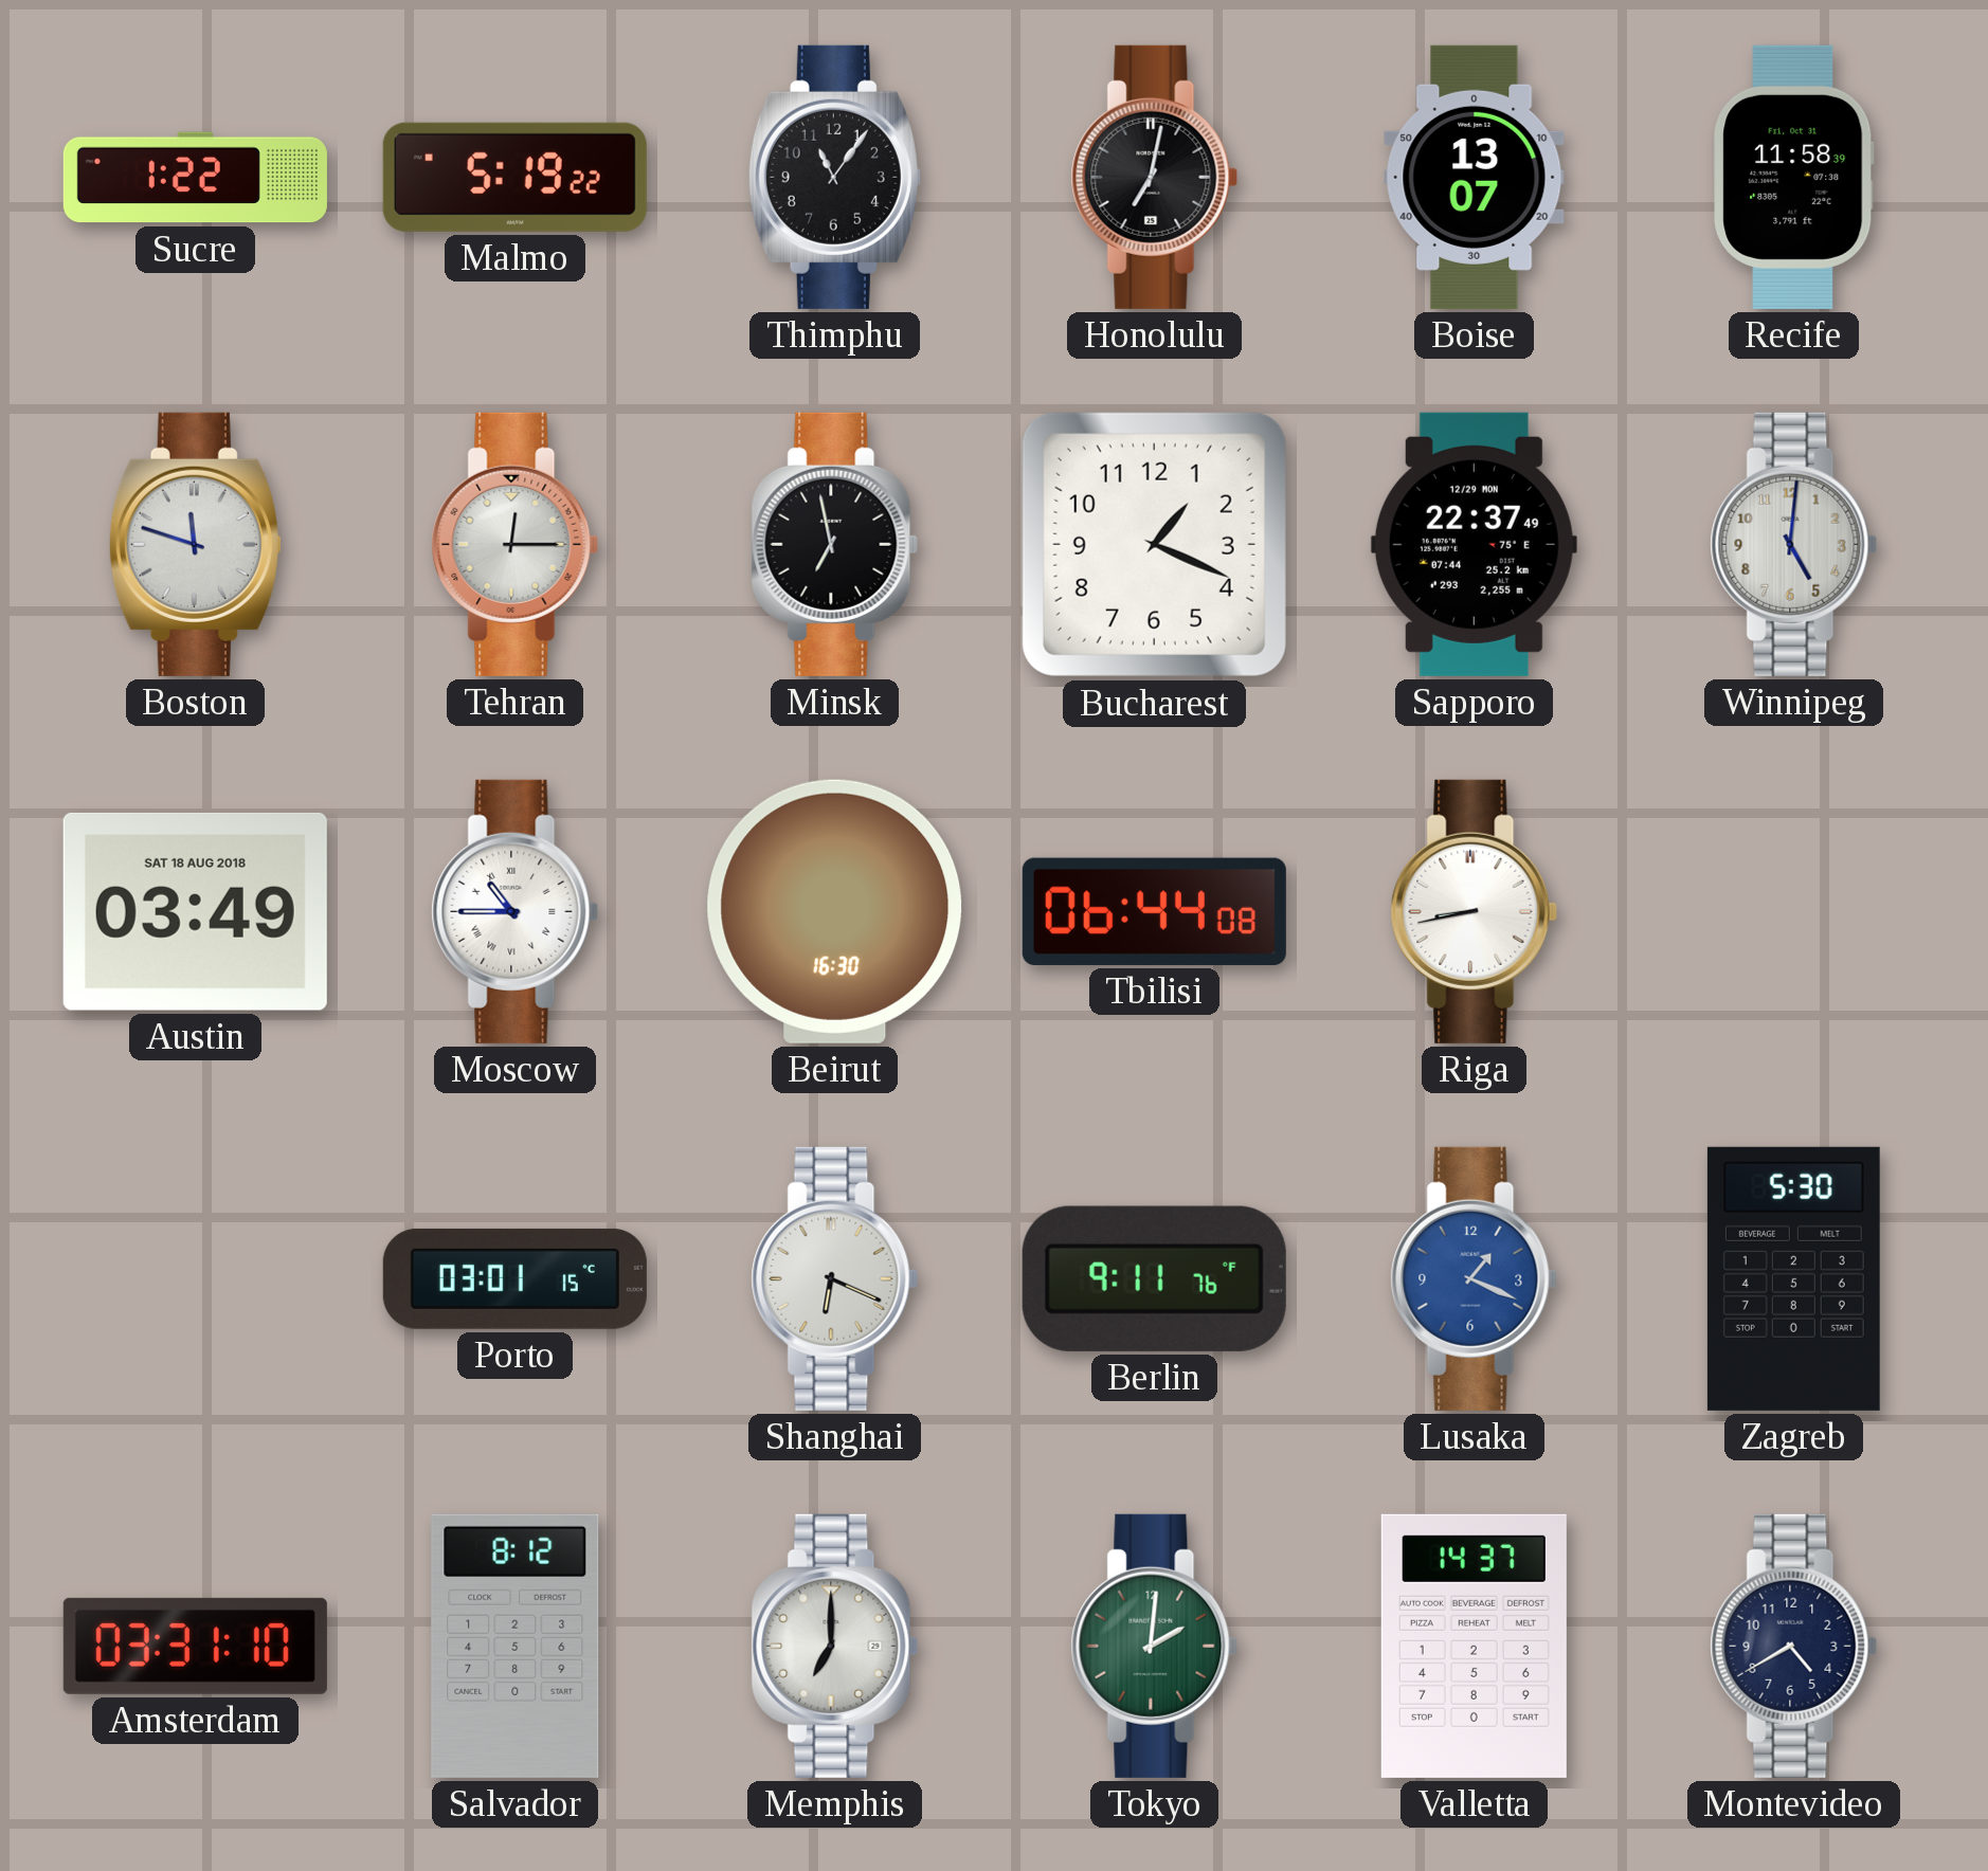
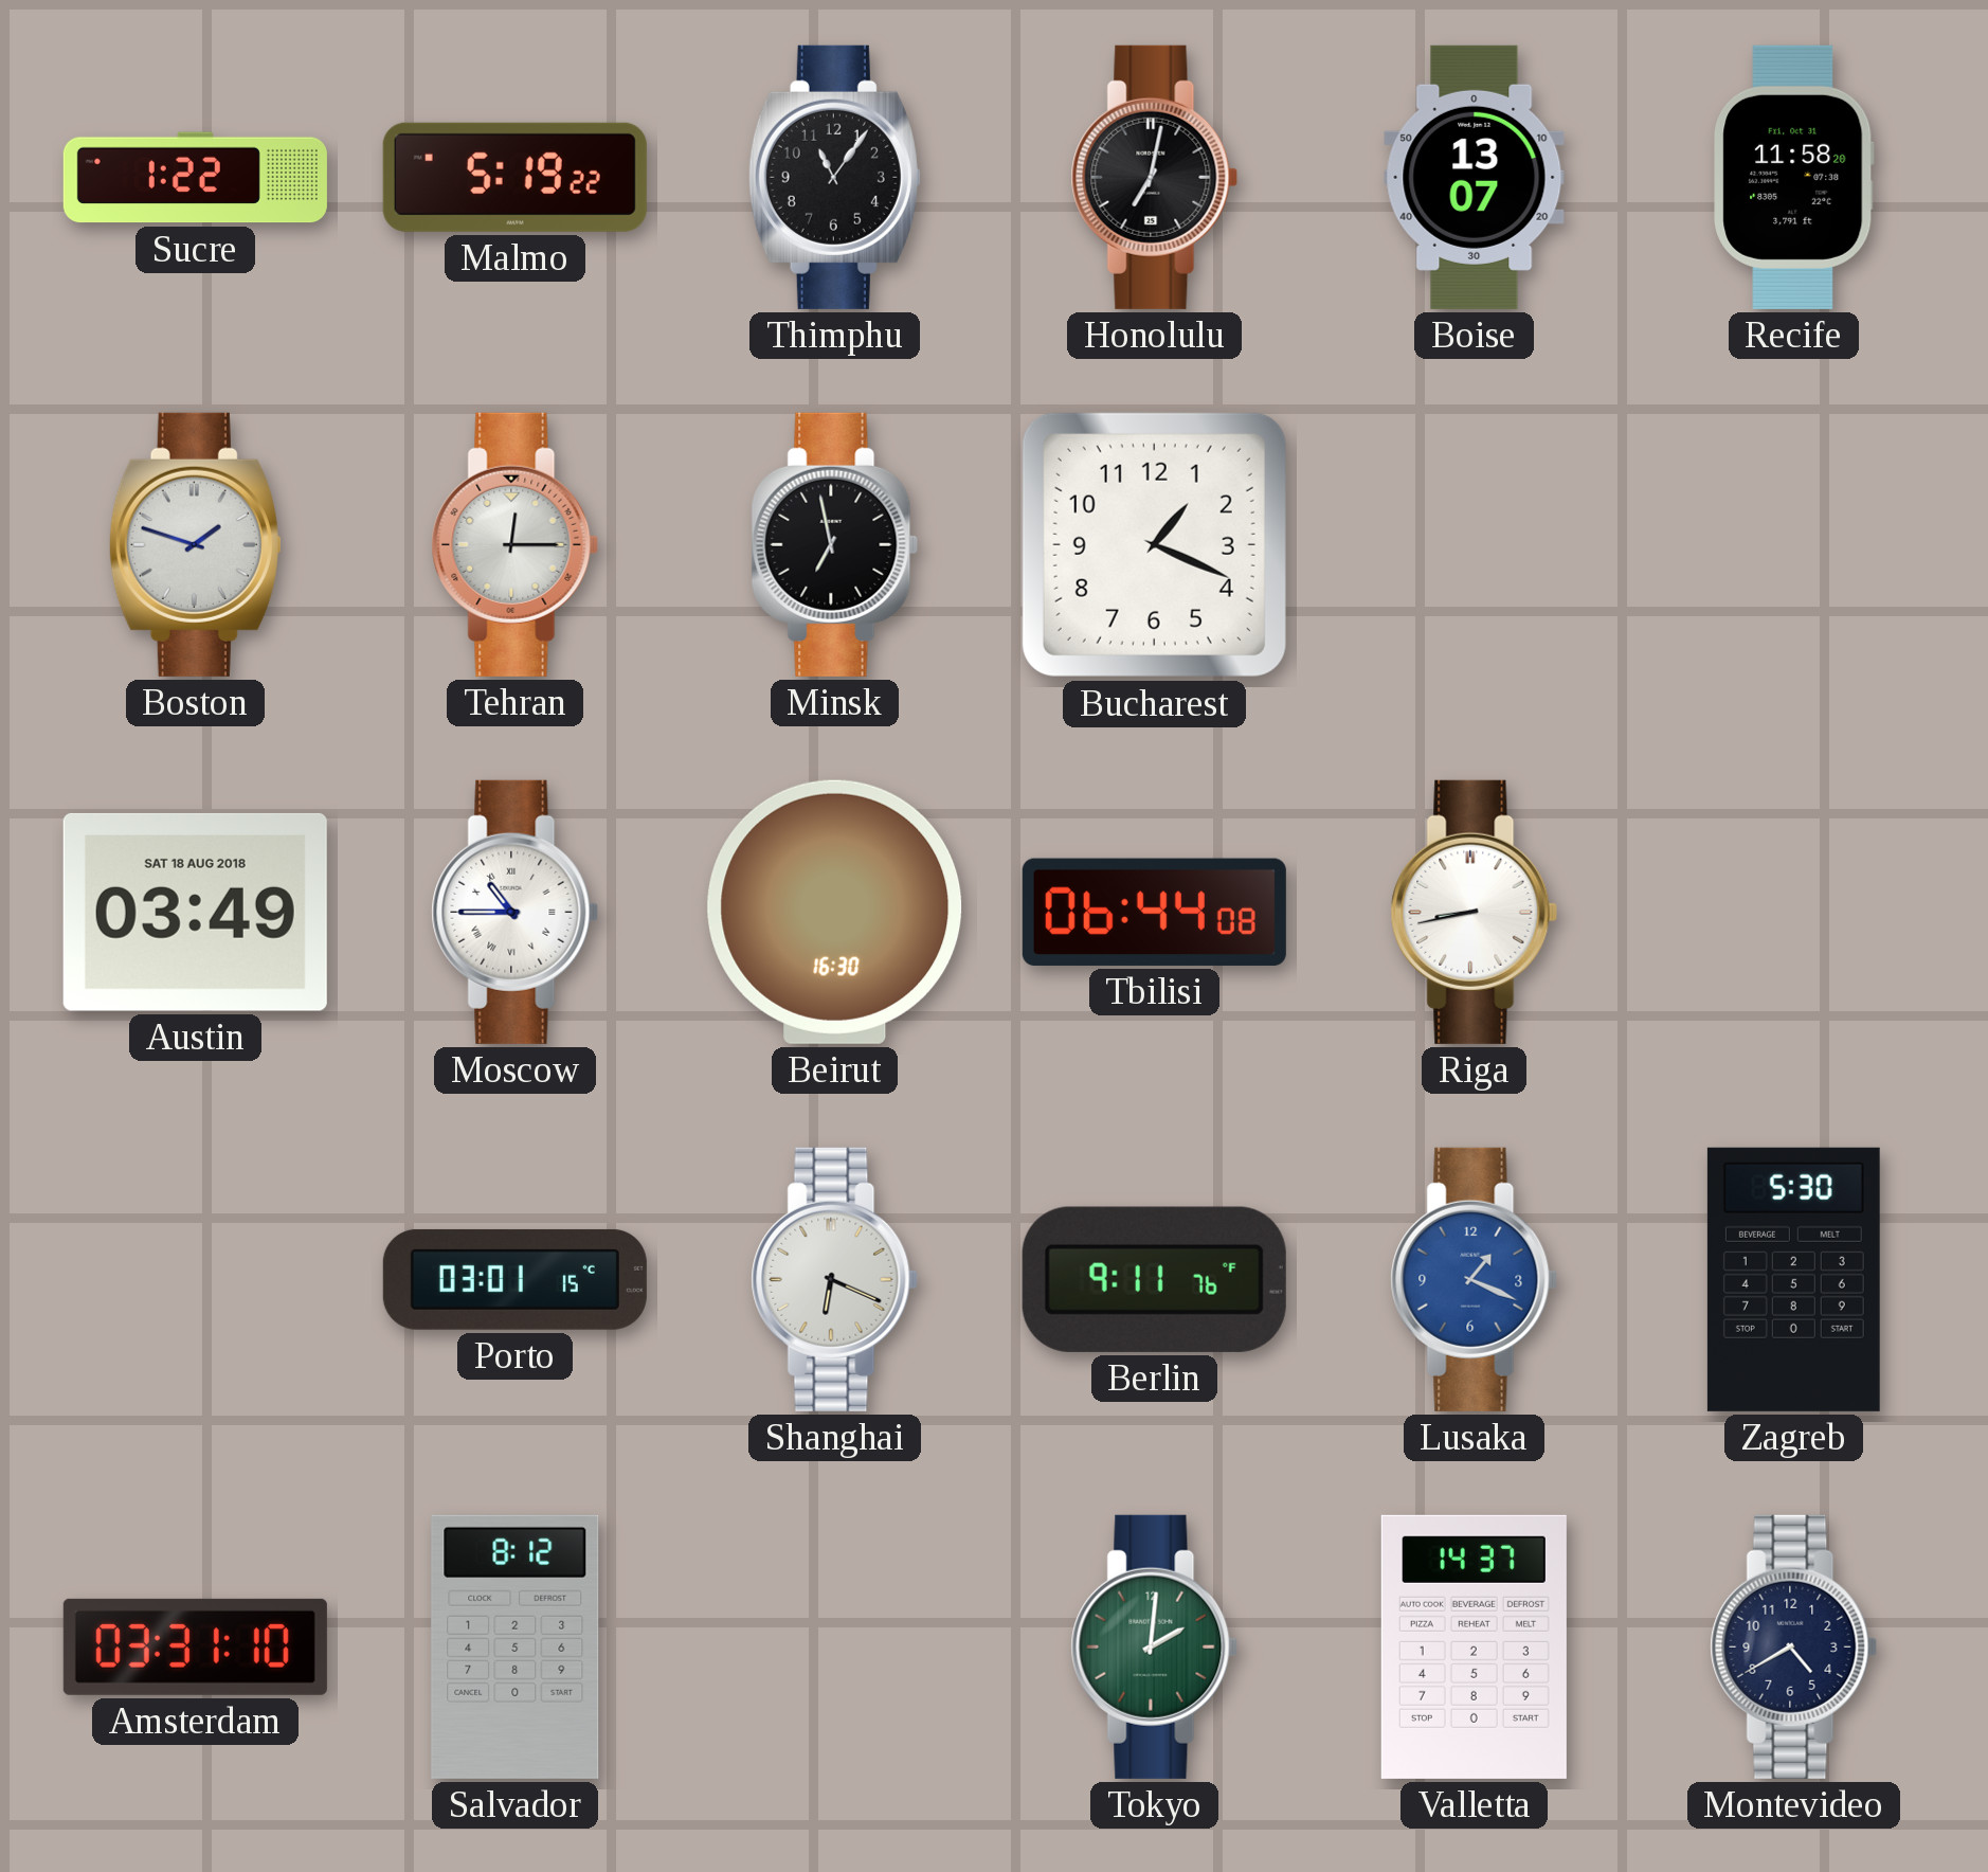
Recife: 11:58:39 -> 11:58:20 (1794, 177)
Boston: 11:48 -> 1:48 (195, 544)
Sapporo: 22:37 -> none (1474, 544)
Winnipeg: 5:01 -> none (1794, 544)
Memphis: 7:00 -> none (835, 1646)
